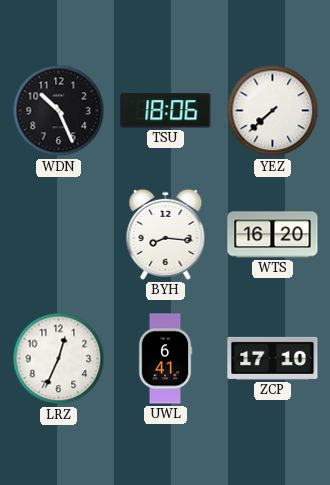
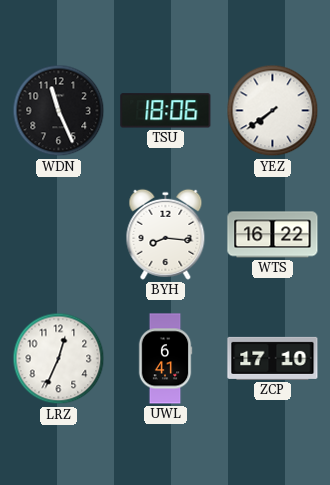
WDN: 10:26 -> 11:26 (59, 111)
YEZ: 7:38 -> 7:39 (273, 111)
WTS: 16:20 -> 16:22 (273, 235)
